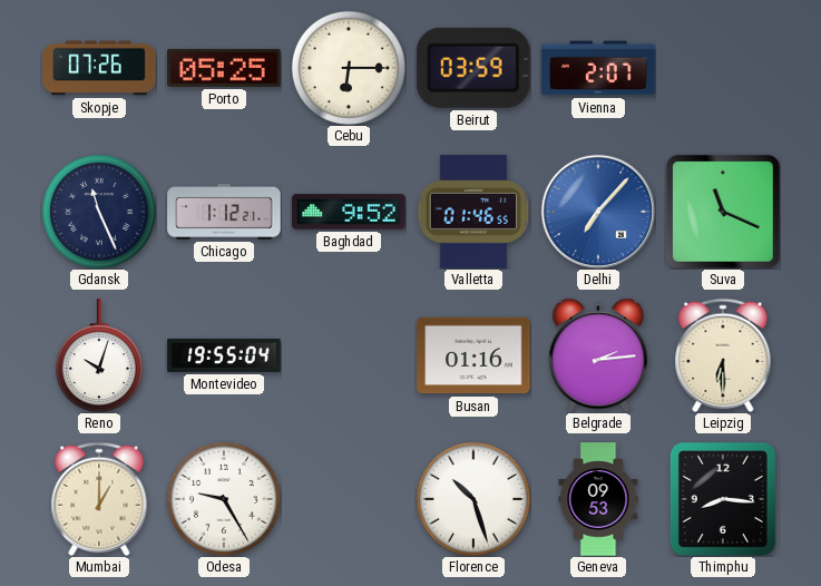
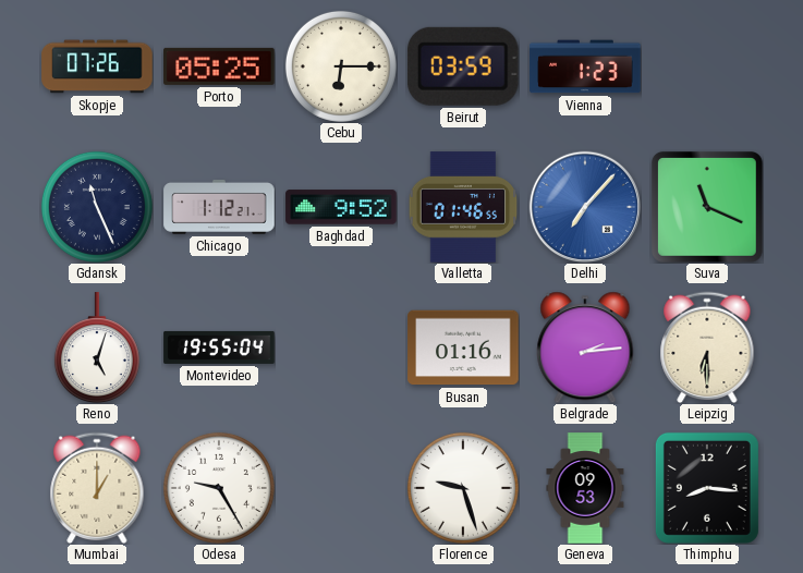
Vienna: 2:07 -> 1:23 (585, 66)
Reno: 10:03 -> 5:03 (97, 348)
Florence: 10:27 -> 9:27 (463, 488)
